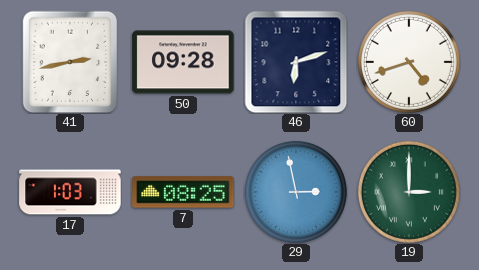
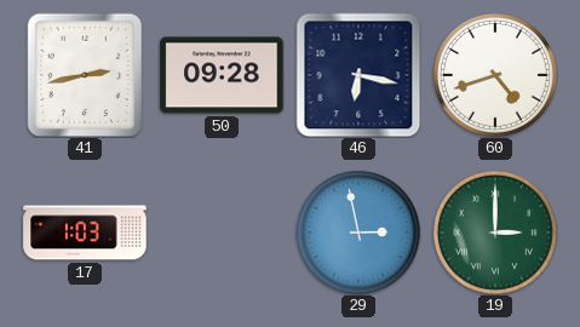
46: 6:12 -> 6:17 (358, 75)
7: 08:25 -> none (183, 192)
